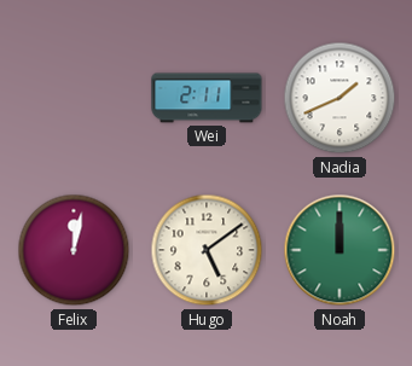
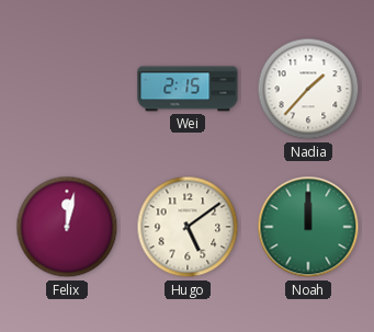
Wei: 2:11 -> 2:15 (188, 89)
Nadia: 1:41 -> 1:37 (308, 89)
